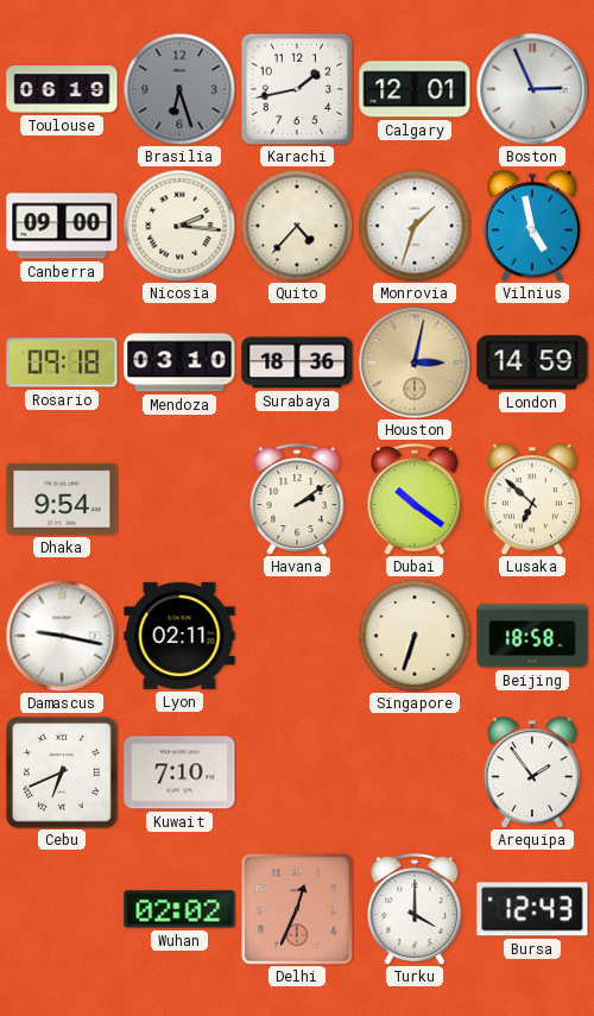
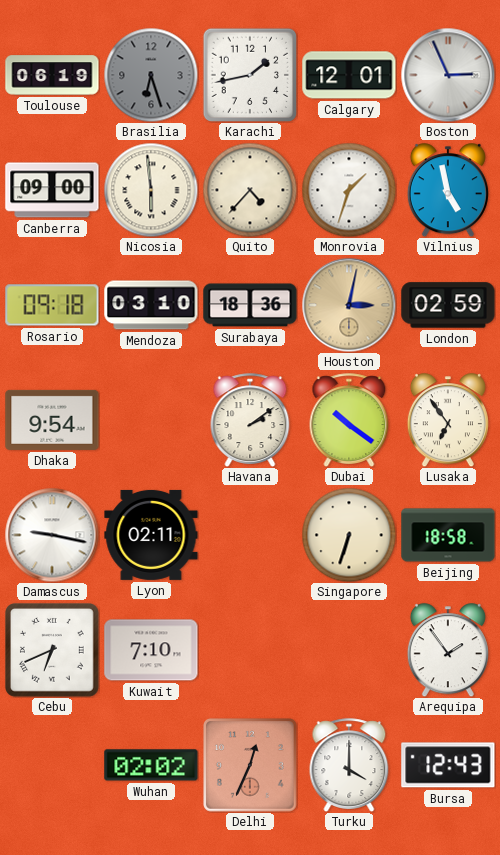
Nicosia: 2:16 -> 5:59 (151, 190)
London: 14:59 -> 02:59 (448, 305)
Lusaka: 6:52 -> 6:54 (448, 420)
